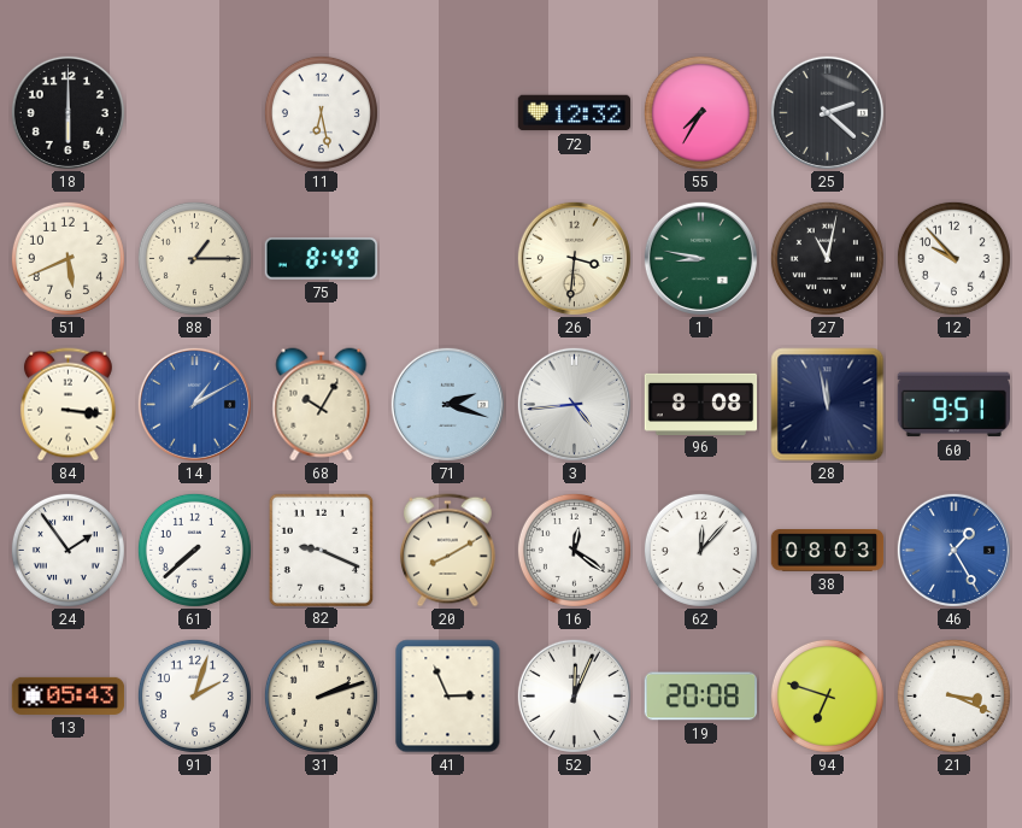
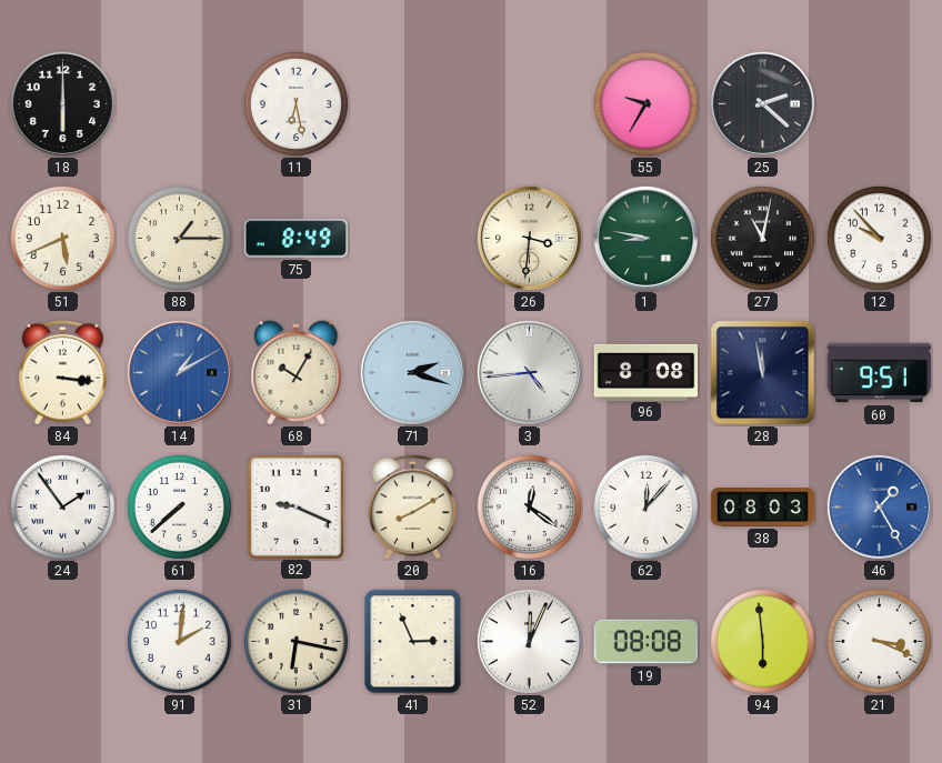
72: 12:32 -> none (574, 113)
55: 7:35 -> 9:35 (645, 103)
13: 05:43 -> none (69, 695)
91: 2:03 -> 2:01 (179, 641)
31: 2:12 -> 6:17 (295, 641)
19: 20:08 -> 08:08 (645, 642)
94: 6:48 -> 5:59 (762, 641)
